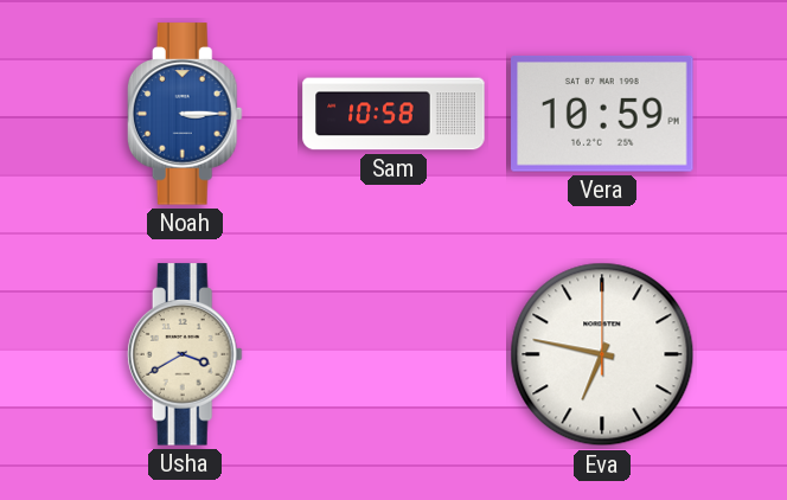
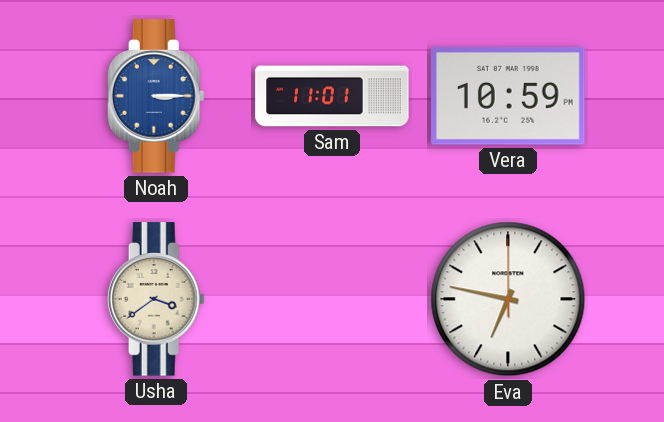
Sam: 10:58 -> 11:01 (332, 96)
Usha: 3:40 -> 3:39 (156, 299)
